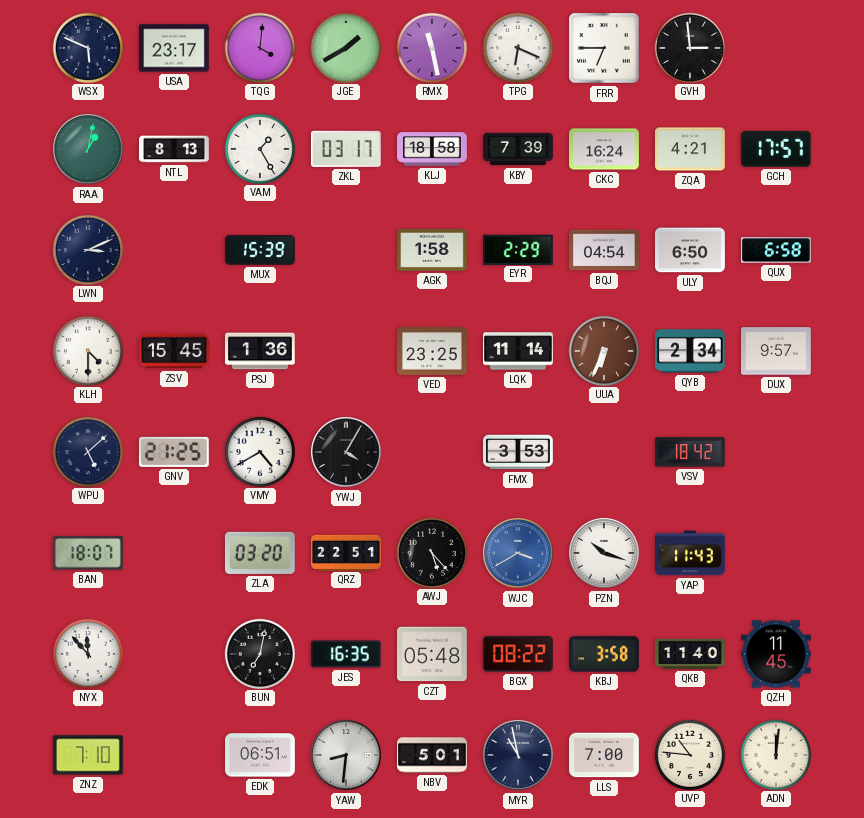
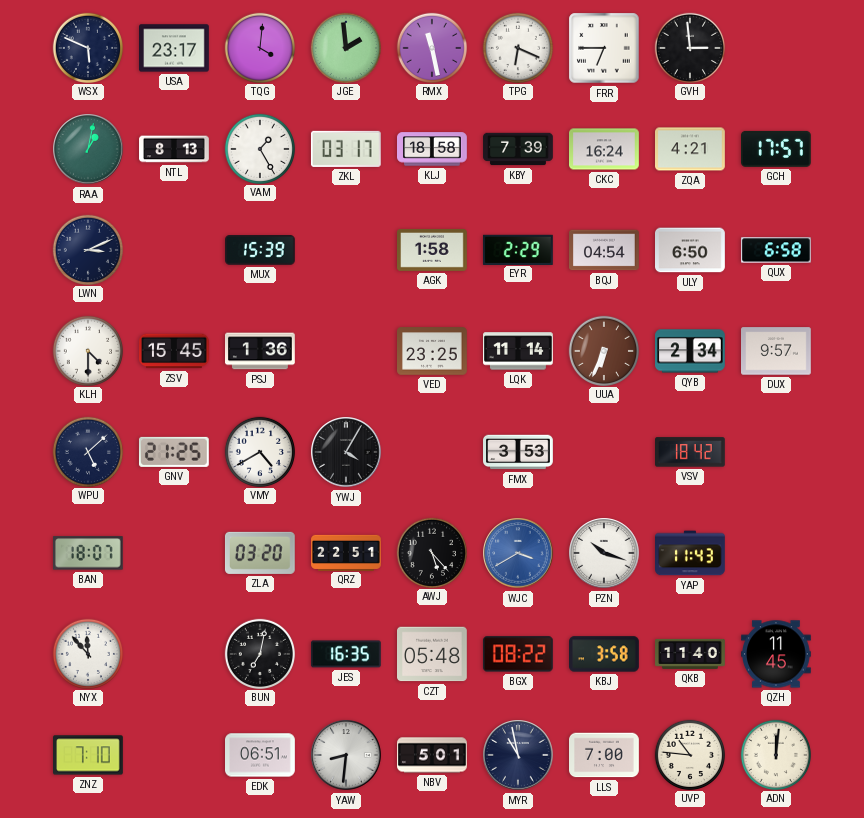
JGE: 1:40 -> 1:59 (345, 47)
